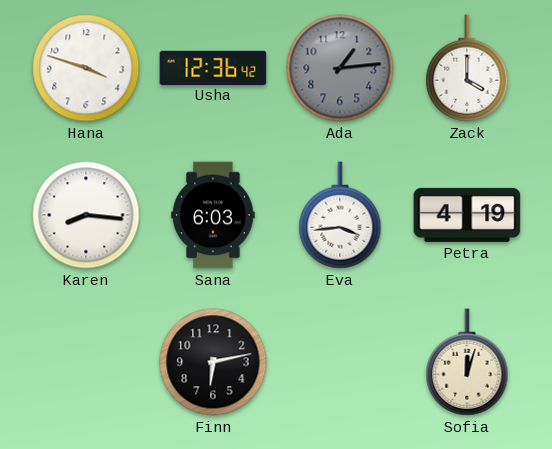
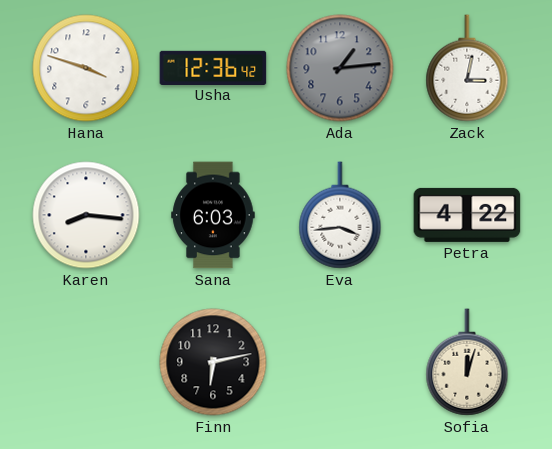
Zack: 4:00 -> 3:02 (467, 68)
Petra: 4:19 -> 4:22 (467, 215)
